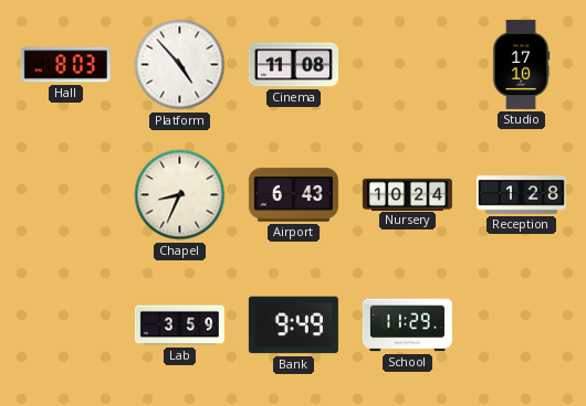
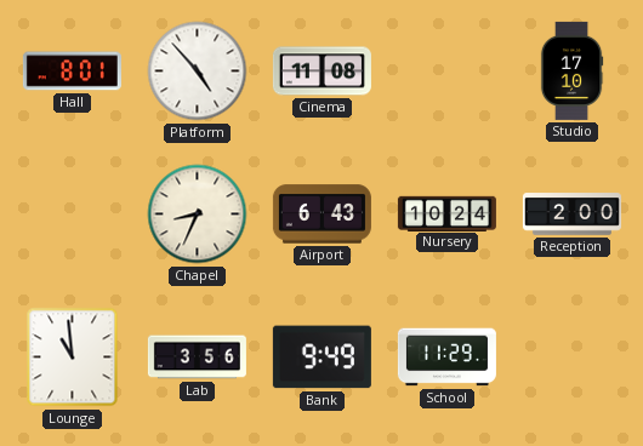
Hall: 8:03 -> 8:01 (72, 72)
Reception: 1:28 -> 2:00 (571, 215)
Lounge: none -> 10:59 (73, 358)
Lab: 3:59 -> 3:56 (197, 358)
